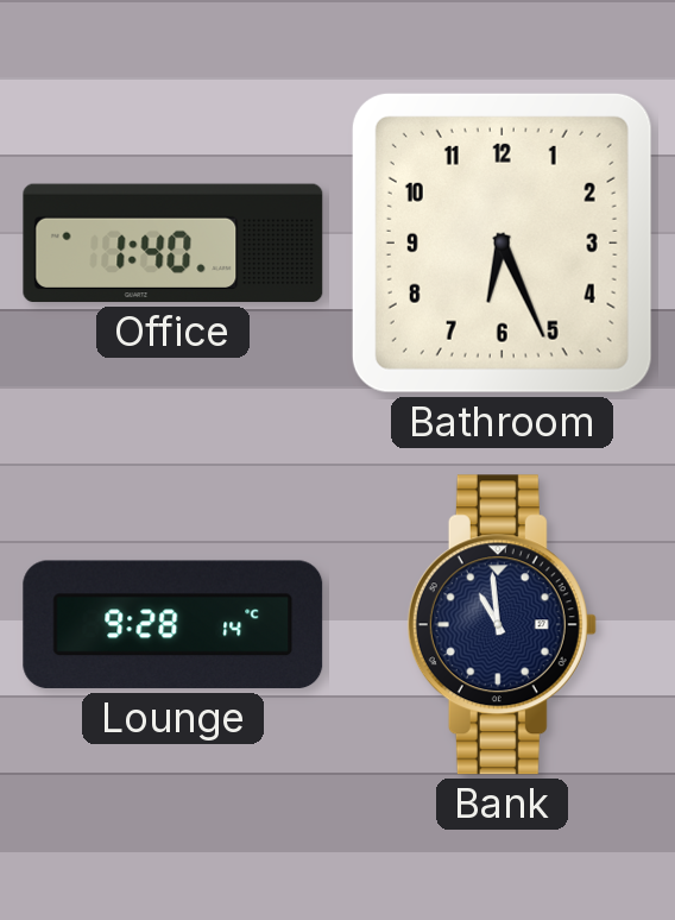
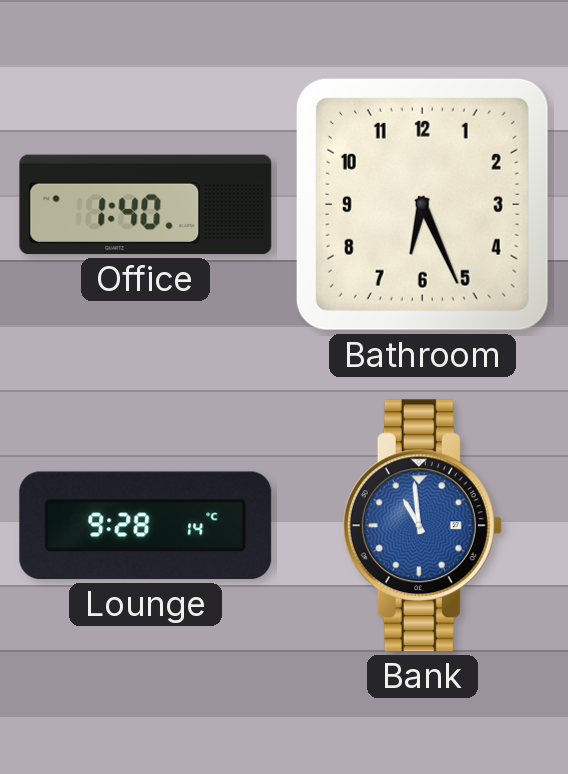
Bank dial: navy -> blue (422, 526)
